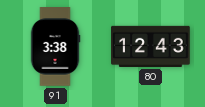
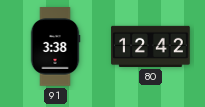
80: 12:43 -> 12:42 (151, 46)
